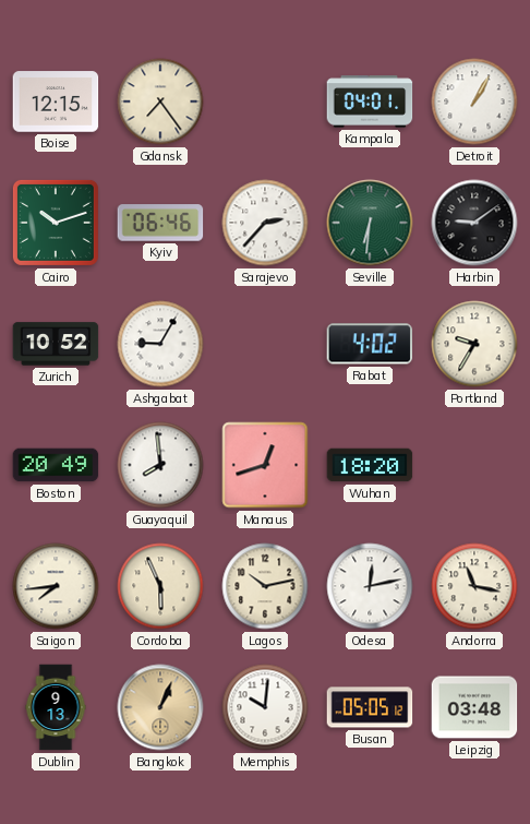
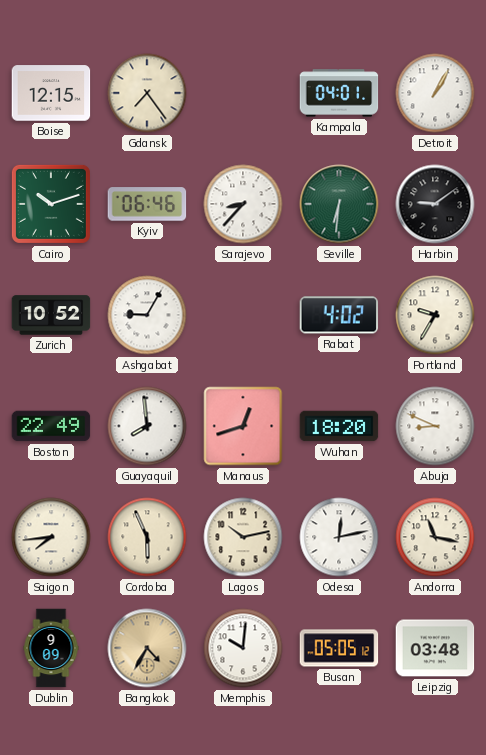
Sarajevo: 2:37 -> 8:37 (243, 204)
Boston: 20:49 -> 22:49 (51, 426)
Abuja: none -> 8:49 (435, 426)
Dublin: 9:13 -> 9:09 (51, 648)
Bangkok: 1:04 -> 4:35 (147, 648)
